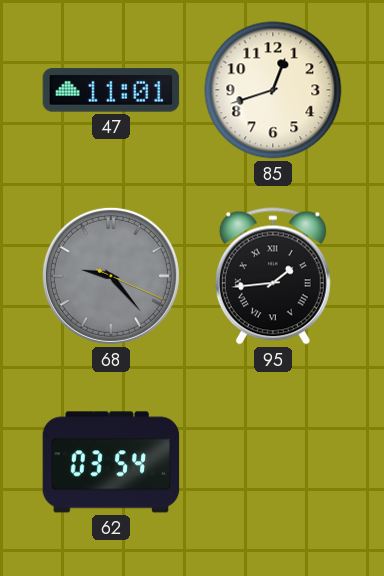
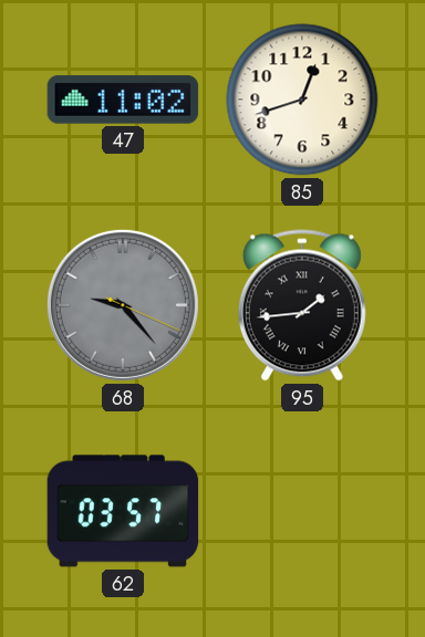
47: 11:01 -> 11:02 (123, 100)
62: 03:54 -> 03:57 (123, 511)
